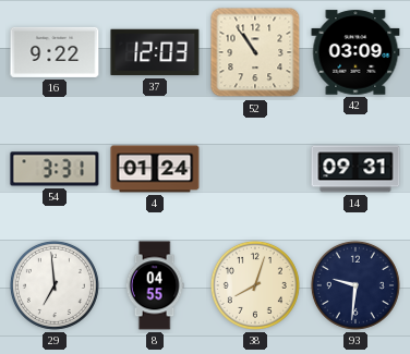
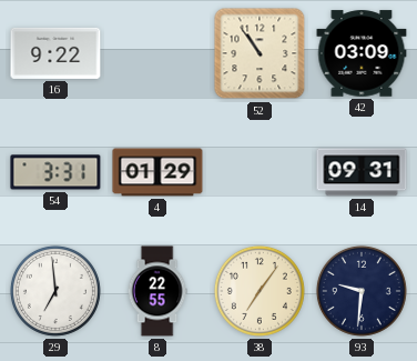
37: 12:03 -> none (155, 52)
4: 01:24 -> 01:29 (157, 172)
8: 04:55 -> 22:55 (157, 291)
38: 8:03 -> 7:06 (260, 291)
